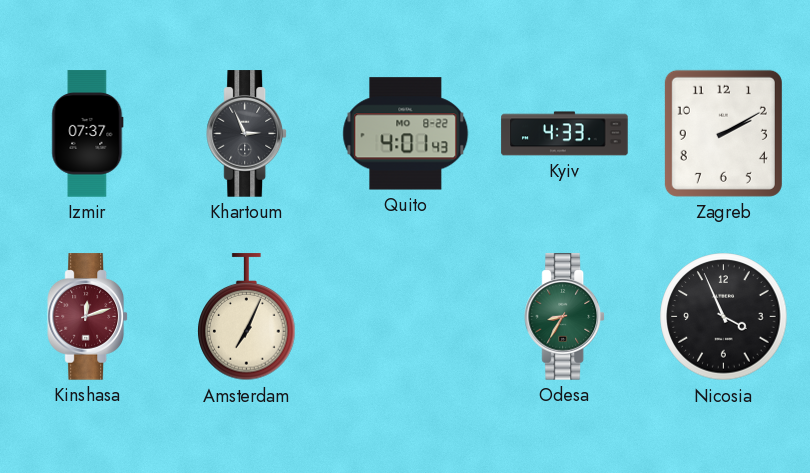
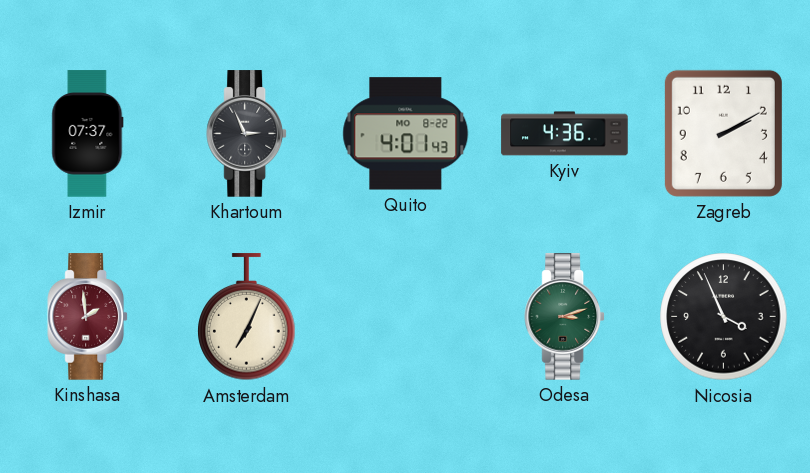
Kyiv: 4:33 -> 4:36 (565, 134)
Kinshasa: 12:12 -> 1:59 (88, 317)
Odesa: 8:35 -> 3:12 (565, 317)
